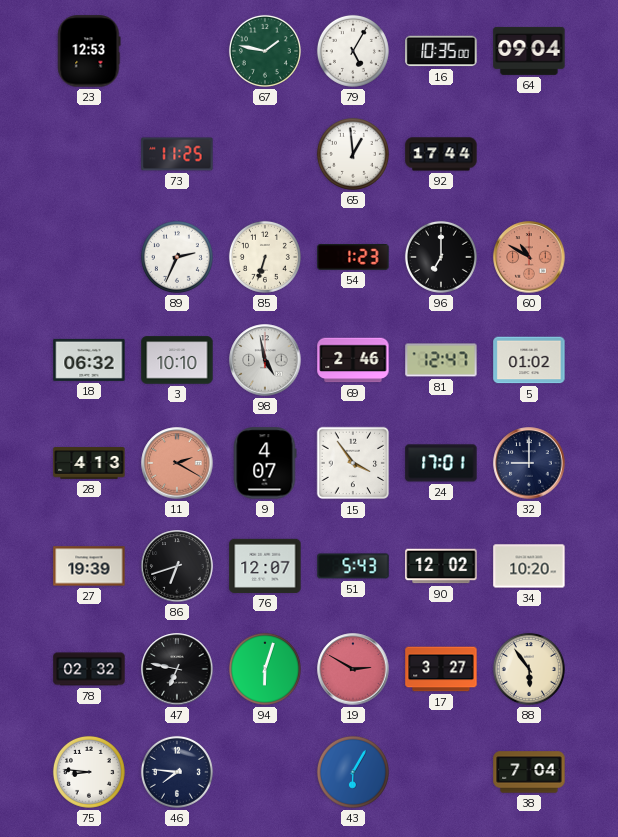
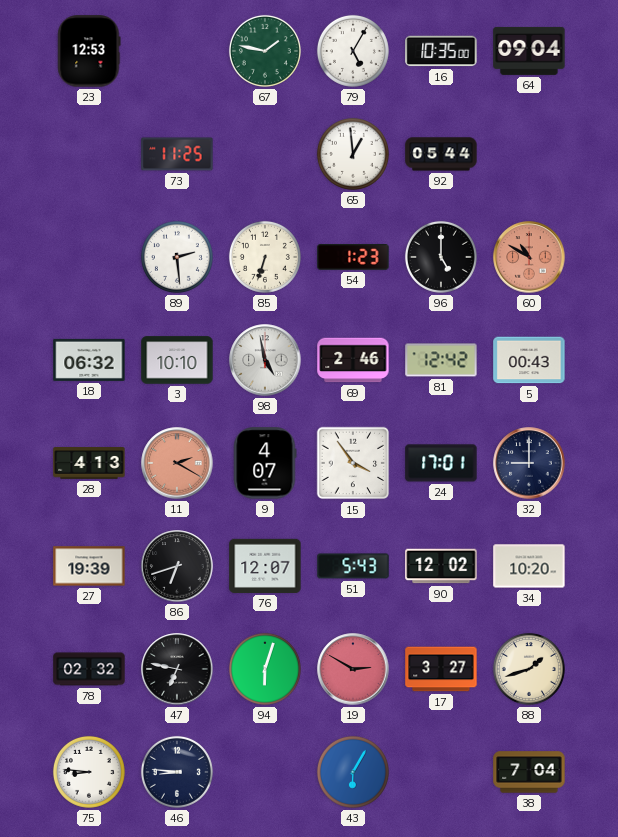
92: 17:44 -> 05:44 (441, 154)
89: 2:34 -> 2:29 (177, 257)
96: 7:00 -> 5:00 (441, 257)
81: 12:47 -> 12:42 (441, 360)
5: 01:02 -> 00:43 (529, 360)
88: 5:54 -> 1:42 (529, 669)
46: 7:46 -> 8:46 (177, 772)
